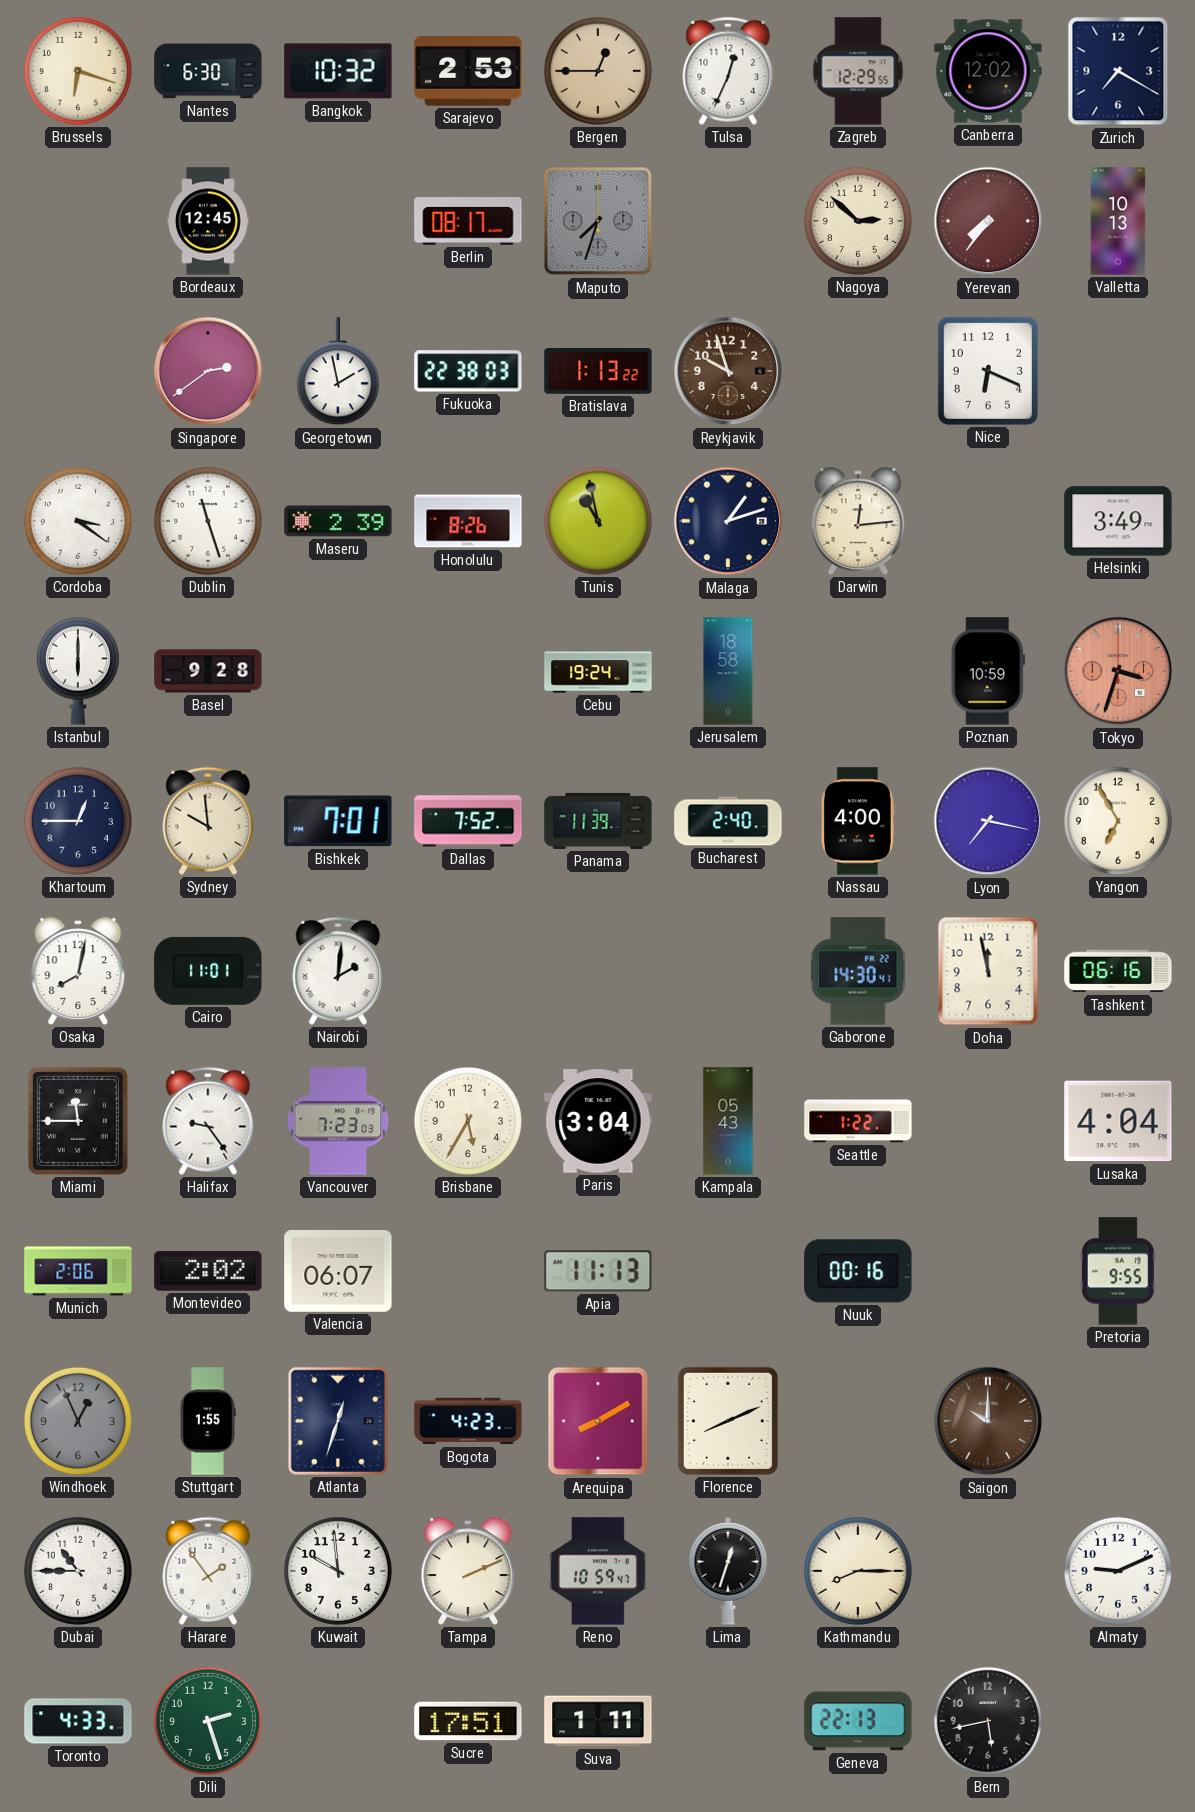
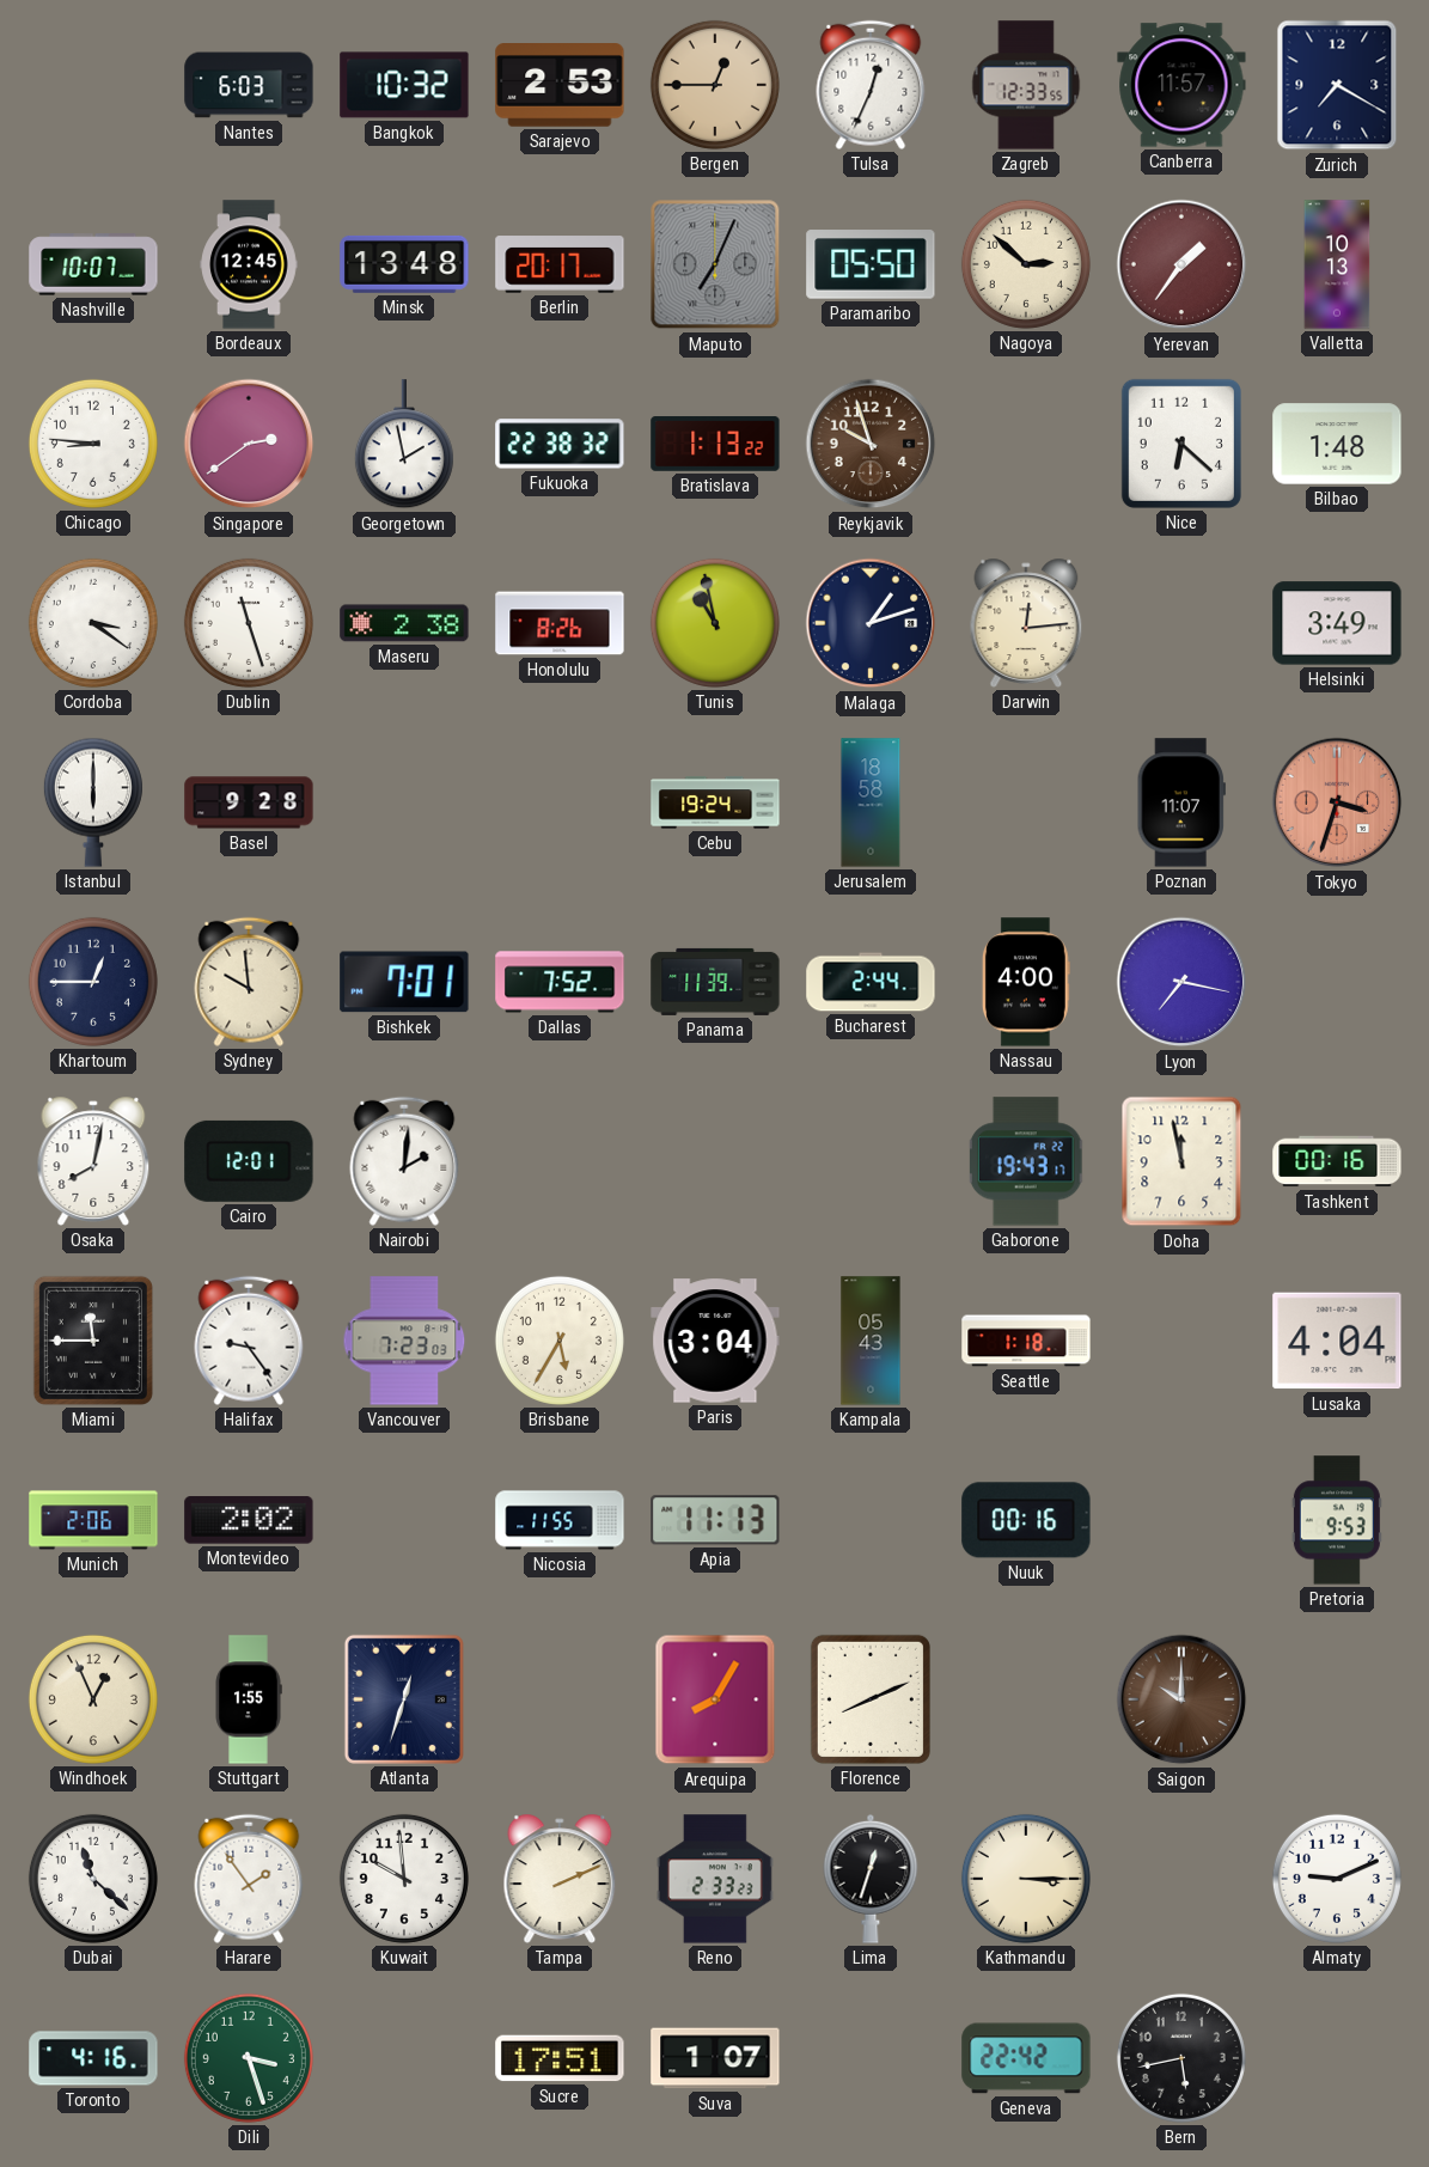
Brussels: 6:18 -> none (78, 71)
Nantes: 6:30 -> 6:03 (249, 85)
Zagreb: 12:29 -> 12:33 (1026, 85)
Canberra: 12:02 -> 11:57 (1181, 85)
Nashville: none -> 10:07 (93, 264)
Minsk: none -> 13:48 (404, 264)
Berlin: 08:17 -> 20:17 (560, 264)
Maputo: 7:33 -> 7:04 (715, 264)
Paramaribo: none -> 05:50 (871, 264)
Yerevan: 7:36 -> 1:36 (1181, 264)
Chicago: none -> 8:46 (93, 444)
Fukuoka: 22:38:03 -> 22:38:32 (560, 444)
Nice: 6:19 -> 6:22 (1181, 444)
Bilbao: none -> 1:48 (1337, 444)
Maseru: 2:39 -> 2:38 (404, 623)
Poznan: 10:59 -> 11:07 (1181, 802)
Bucharest: 2:40 -> 2:44 (871, 982)
Yangon: 6:55 -> none (1118, 821)
Cairo: 11:01 -> 12:01 (249, 1161)
Gaborone: 14:30 -> 19:43 (1026, 1161)
Tashkent: 06:16 -> 00:16 (1337, 1161)
Seattle: 1:22 -> 1:18 (1026, 1341)
Valencia: 06:07 -> none (338, 1272)
Nicosia: none -> 11:55 (560, 1520)
Pretoria: 9:55 -> 9:53 (1337, 1520)
Windhoek dial: grey -> cream (93, 1699)
Bogota: 4:23 -> none (468, 1421)
Arequipa: 8:10 -> 8:05 (715, 1699)
Dubai: 10:45 -> 11:22 (93, 1879)
Reno: 10:59 -> 2:33 (715, 1879)
Kathmandu: 8:15 -> 3:15 (1026, 1879)
Toronto: 4:33 -> 4:16 (93, 2058)
Dili: 2:27 -> 3:27 (249, 2058)
Suva: 1:11 -> 1:07 (715, 2058)
Geneva: 22:13 -> 22:42 (1026, 2058)
